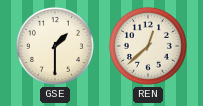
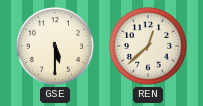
GSE: 1:30 -> 5:30 (55, 46)
